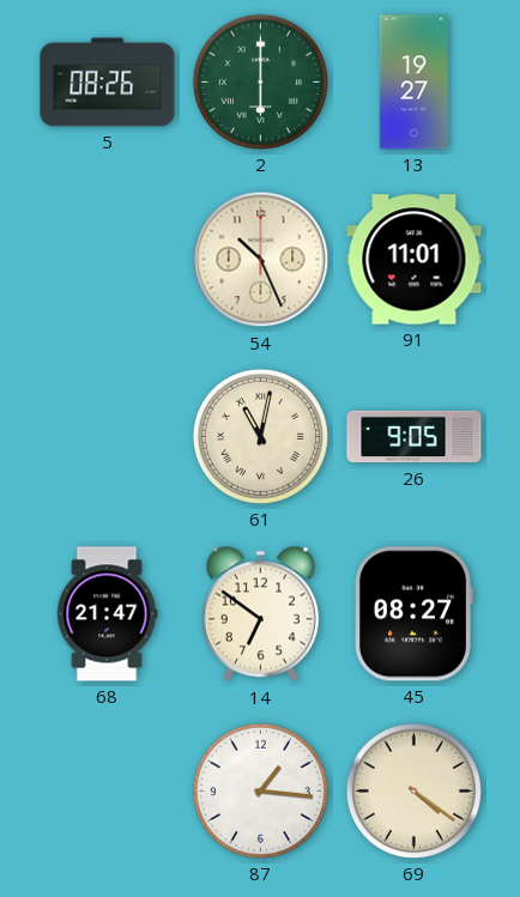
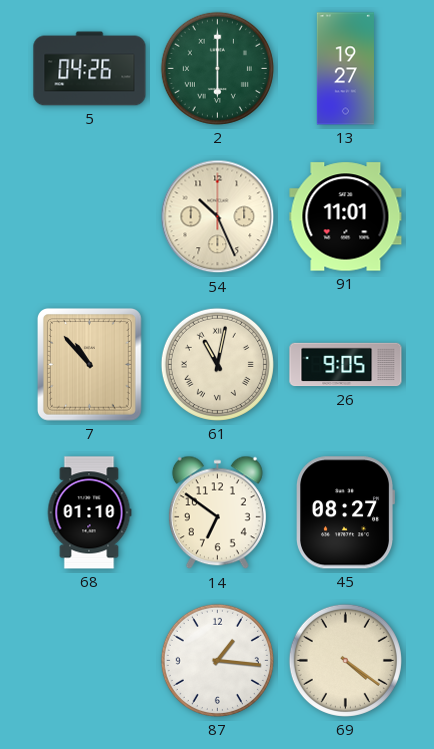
5: 08:26 -> 04:26 (90, 69)
7: none -> 10:53 (89, 364)
68: 21:47 -> 01:10 (89, 513)
